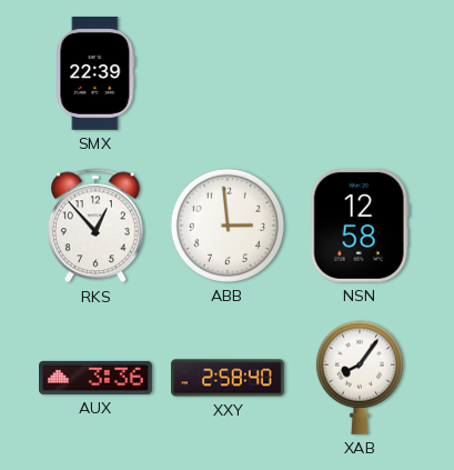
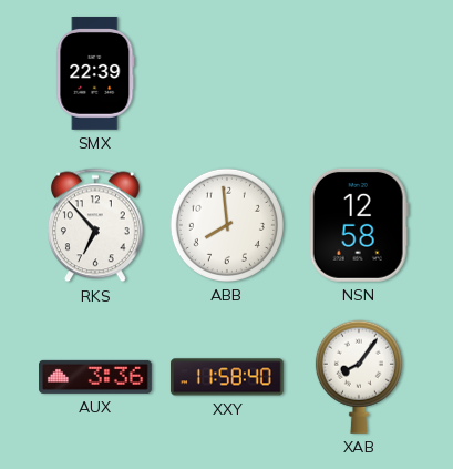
RKS: 12:53 -> 6:53 (95, 225)
ABB: 2:59 -> 7:59 (227, 225)
XXY: 2:58 -> 11:58 (227, 377)
